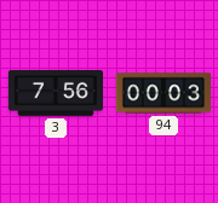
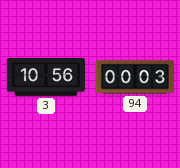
3: 7:56 -> 10:56 (46, 77)
